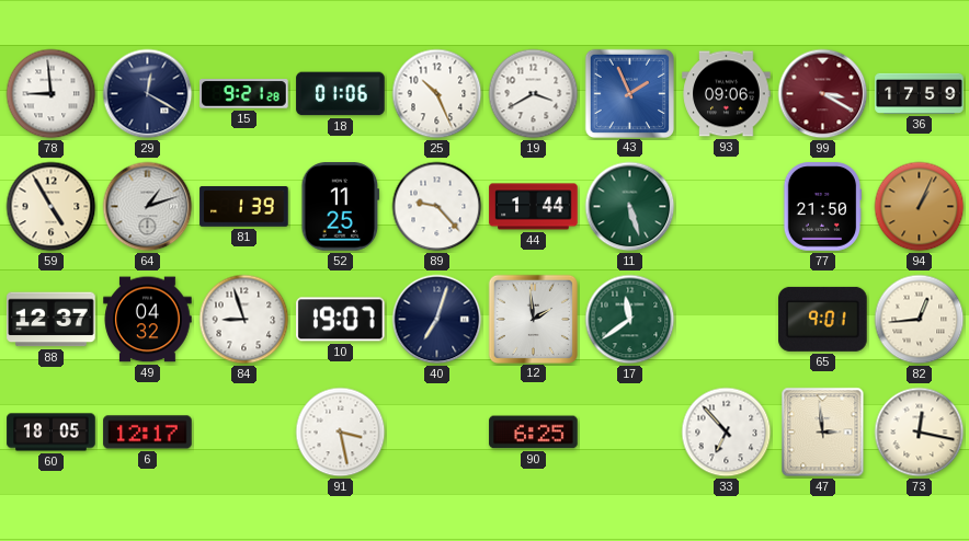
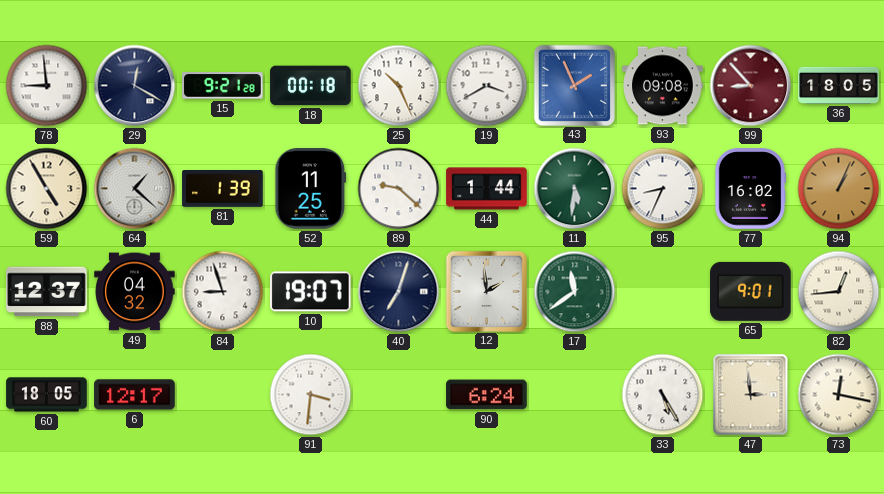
18: 01:06 -> 00:18 (311, 86)
93: 09:06 -> 09:08 (663, 86)
99: 3:20 -> 8:53 (751, 86)
36: 17:59 -> 18:05 (839, 85)
64: 1:12 -> 1:22 (135, 189)
89: 9:23 -> 9:22 (399, 189)
11: 5:27 -> 5:31 (575, 189)
95: none -> 8:34 (663, 189)
77: 21:50 -> 16:02 (750, 189)
91: 3:28 -> 3:31 (311, 395)
90: 6:25 -> 6:24 (487, 395)
33: 6:53 -> 5:25 (663, 395)
